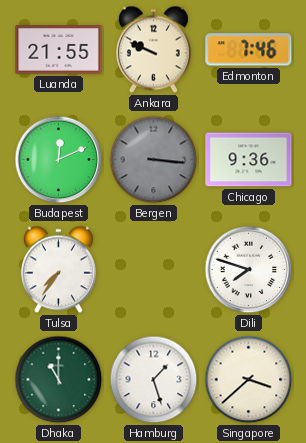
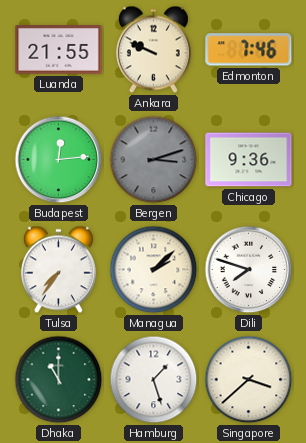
Budapest: 12:11 -> 12:14 (59, 160)
Bergen: 3:16 -> 3:12 (154, 160)
Managua: none -> 2:08 (154, 270)
